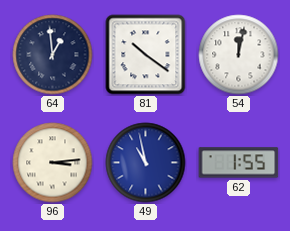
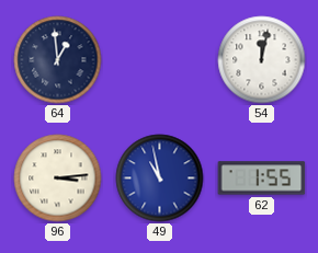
81: 10:21 -> none (146, 55)
